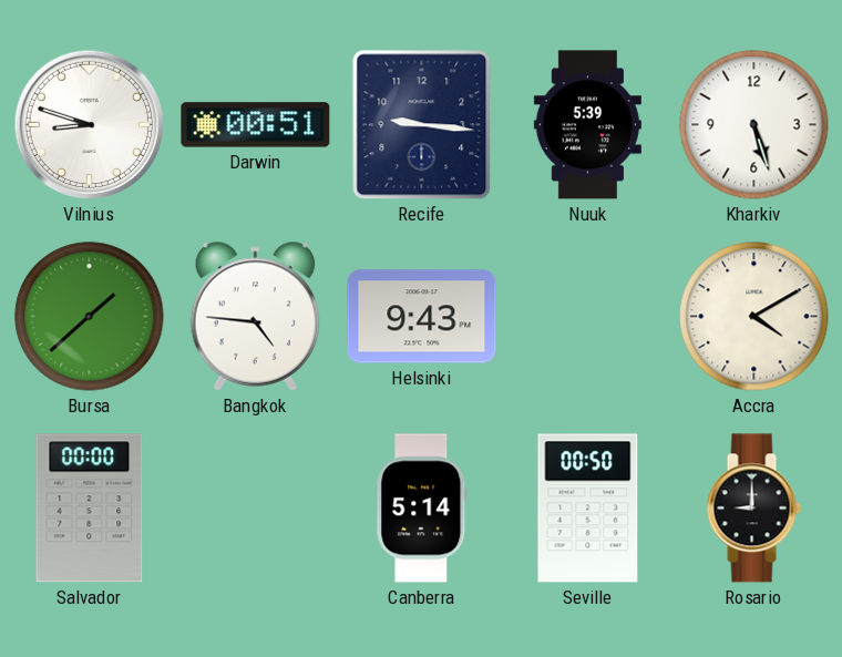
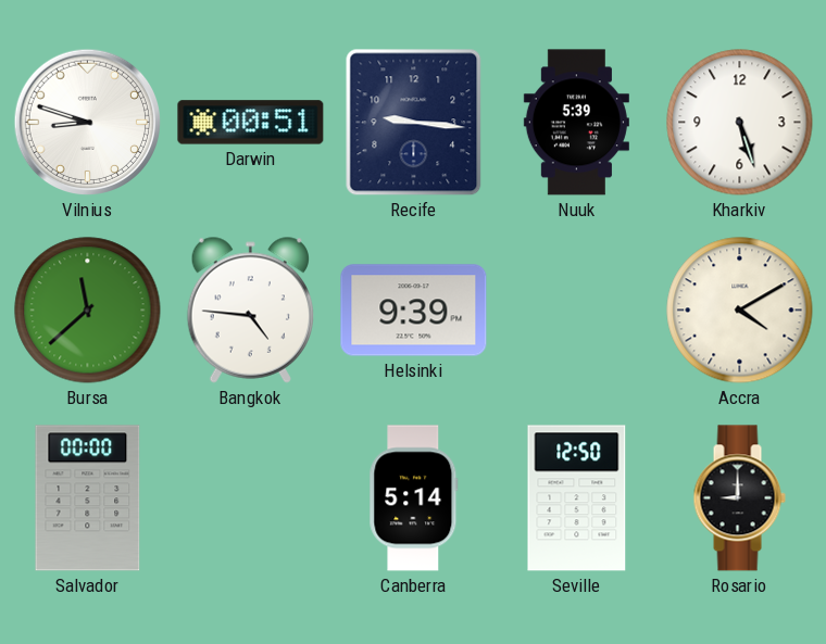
Bursa: 1:38 -> 11:38 (88, 311)
Helsinki: 9:43 -> 9:39 (414, 311)
Seville: 00:50 -> 12:50 (577, 498)
